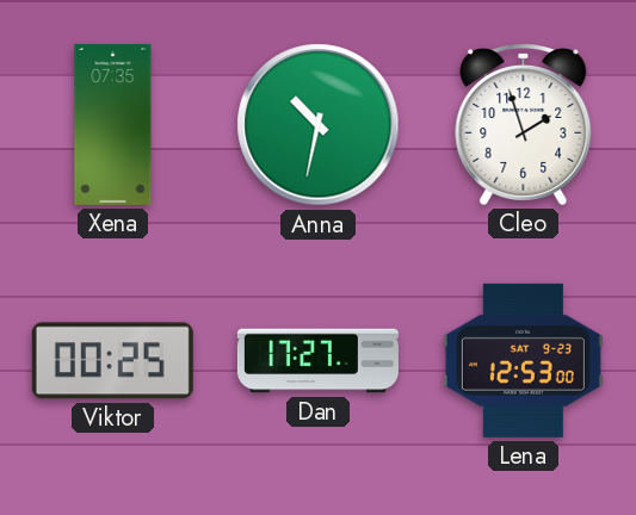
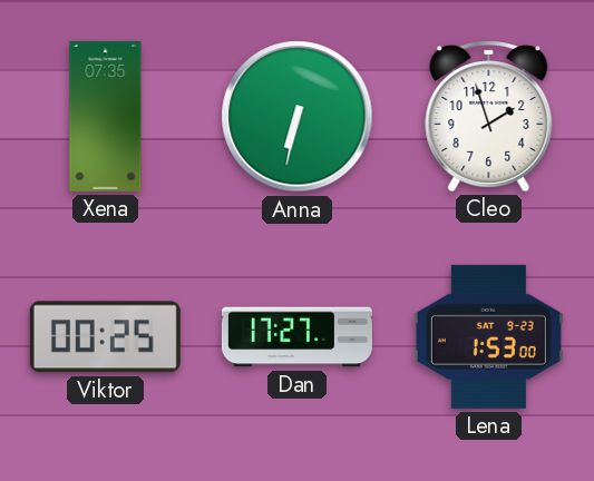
Anna: 10:32 -> 6:32 (298, 117)
Lena: 12:53 -> 1:53 (488, 336)
